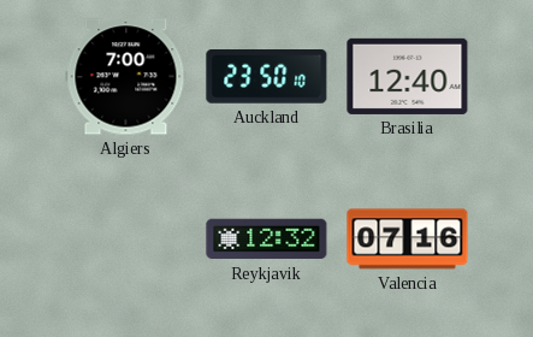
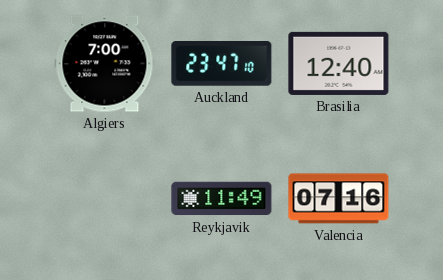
Auckland: 23:50 -> 23:47 (222, 64)
Reykjavik: 12:32 -> 11:49 (222, 199)
